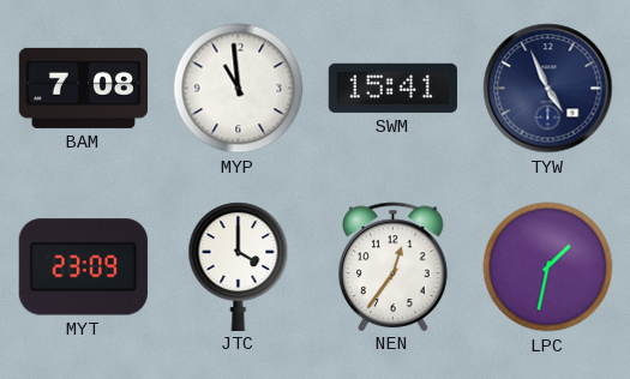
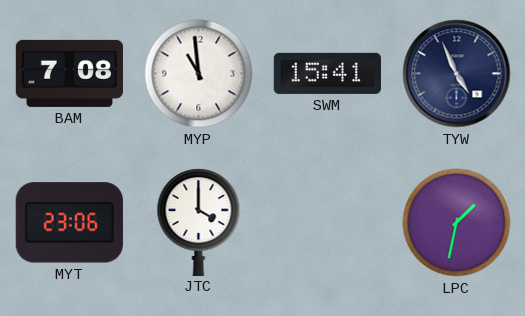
MYT: 23:09 -> 23:06 (69, 223)
NEN: 12:36 -> none (394, 266)
